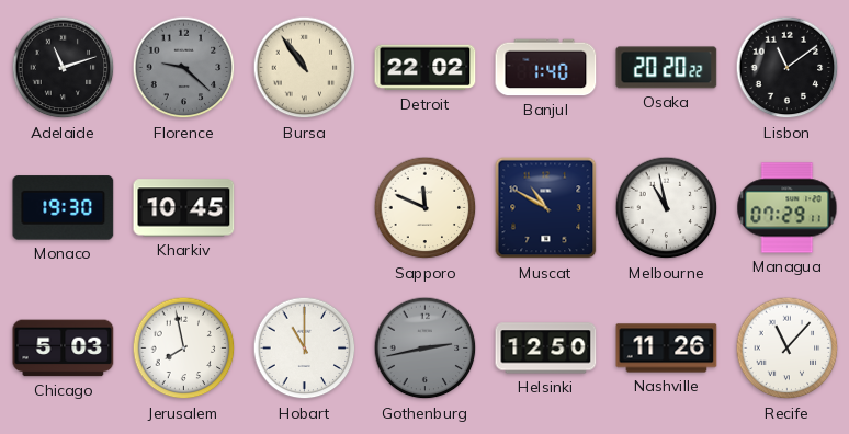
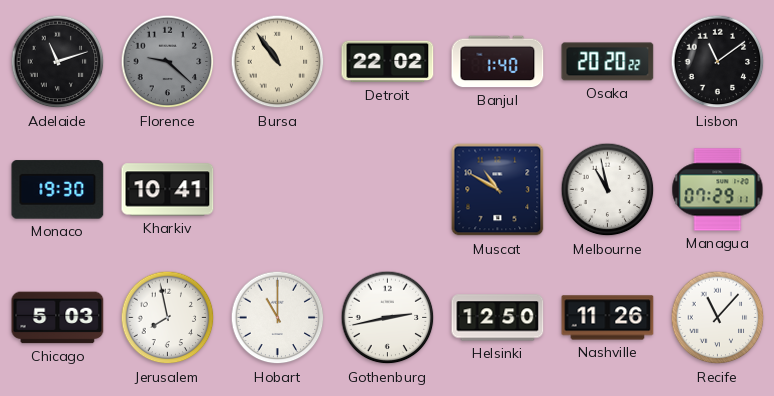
Kharkiv: 10:45 -> 10:41 (168, 190)
Sapporo: 11:49 -> none (426, 208)
Gothenburg dial: grey -> white (388, 318)
